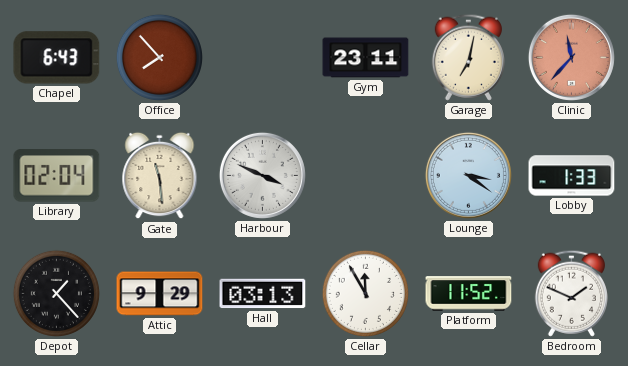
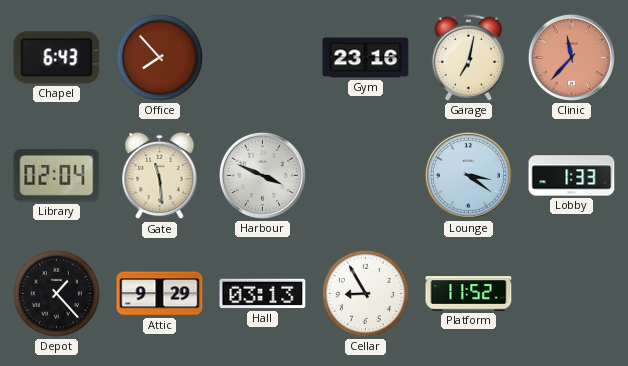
Gym: 23:11 -> 23:16 (366, 58)
Cellar: 11:55 -> 8:55 (365, 293)
Bedroom: 1:49 -> none (571, 293)
